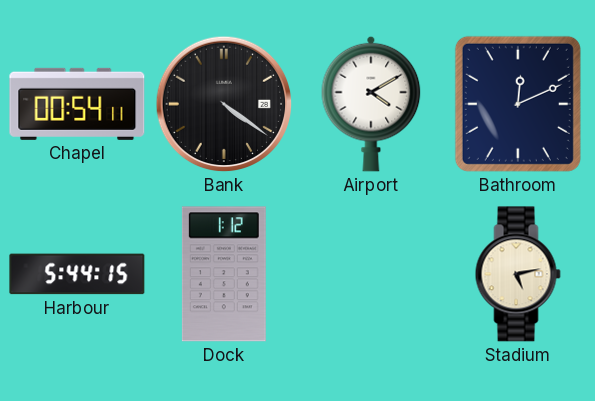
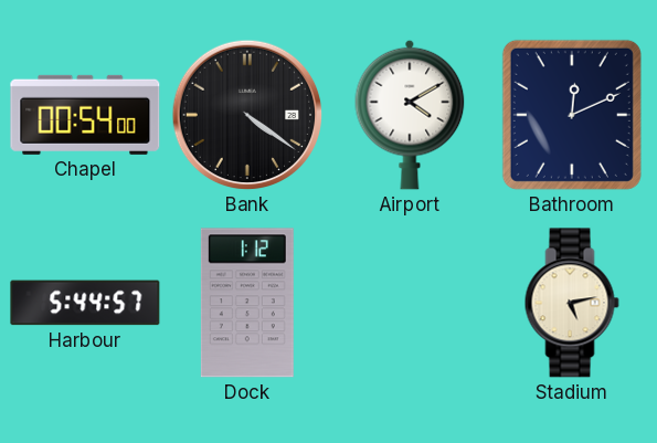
Chapel: 00:54:11 -> 00:54:00 (85, 115)
Harbour: 5:44:15 -> 5:44:57 (85, 303)
